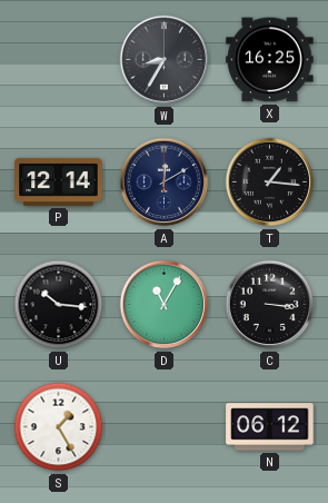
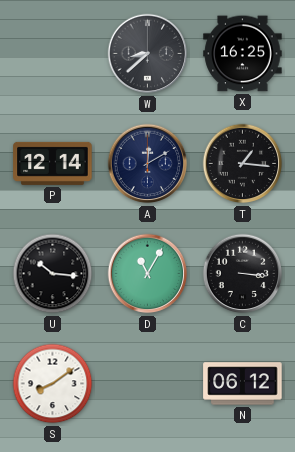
W: 8:35 -> 8:38 (148, 54)
S: 1:25 -> 8:09 (53, 384)
